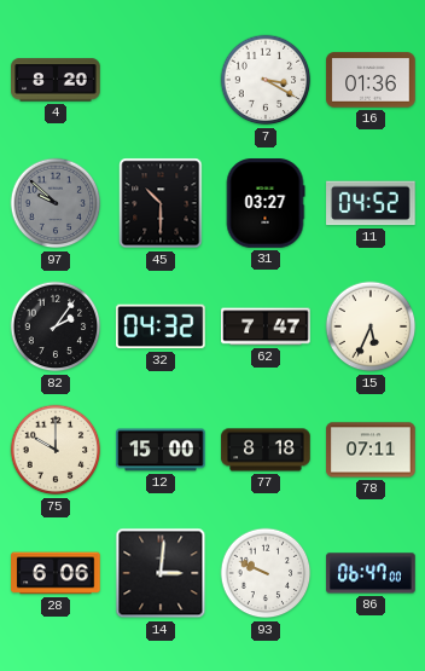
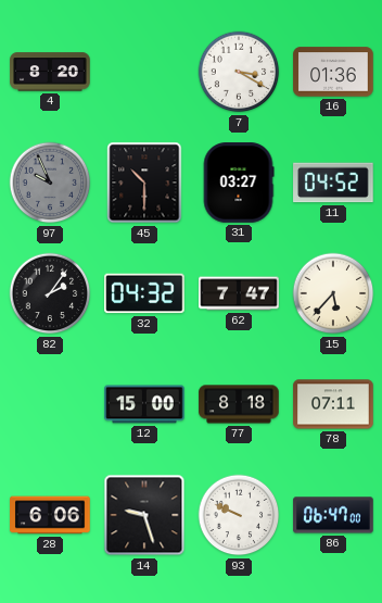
97: 9:52 -> 9:56 (50, 183)
15: 5:34 -> 5:37 (333, 293)
75: 10:00 -> none (56, 450)
14: 3:01 -> 9:27 (144, 515)
